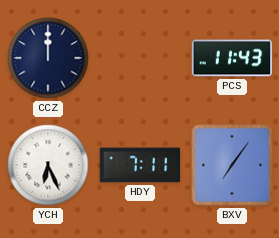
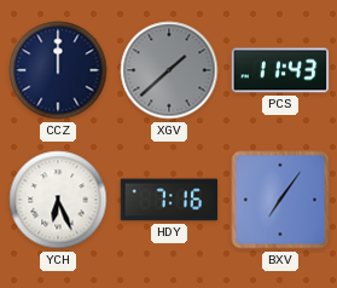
XGV: none -> 1:38 (169, 70)
HDY: 7:11 -> 7:16 (169, 200)
